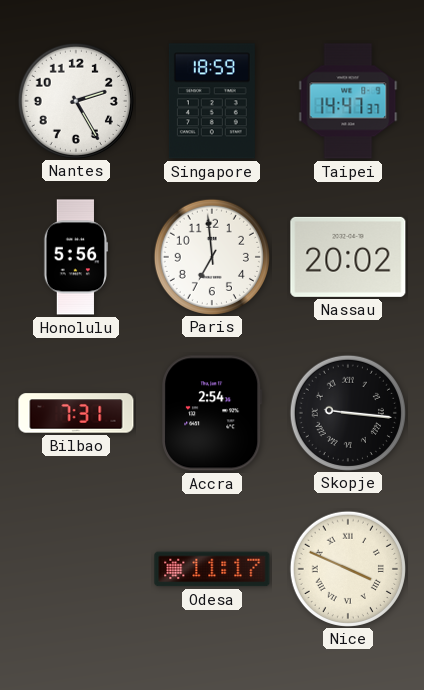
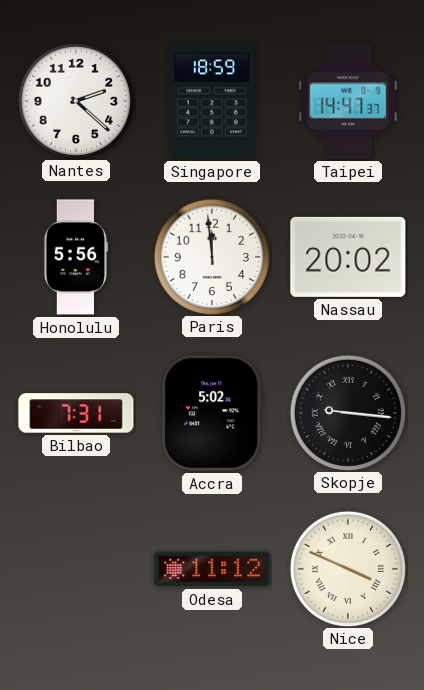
Nantes: 2:25 -> 2:22 (75, 100)
Paris: 6:59 -> 11:59 (211, 256)
Accra: 2:54 -> 5:02 (212, 413)
Odesa: 11:17 -> 11:12 (212, 569)
